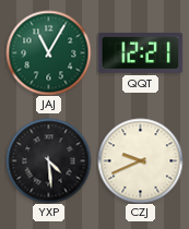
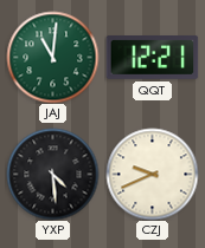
JAJ: 11:05 -> 11:01 (52, 57)
